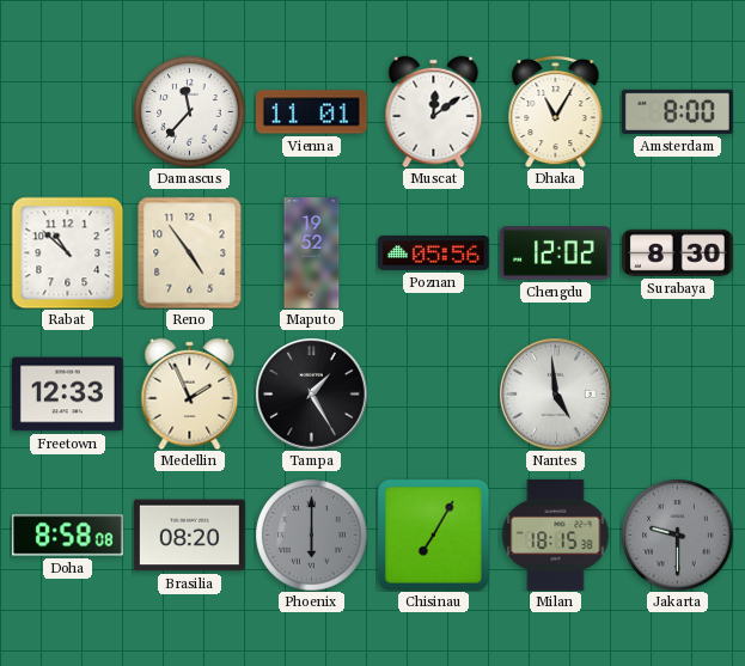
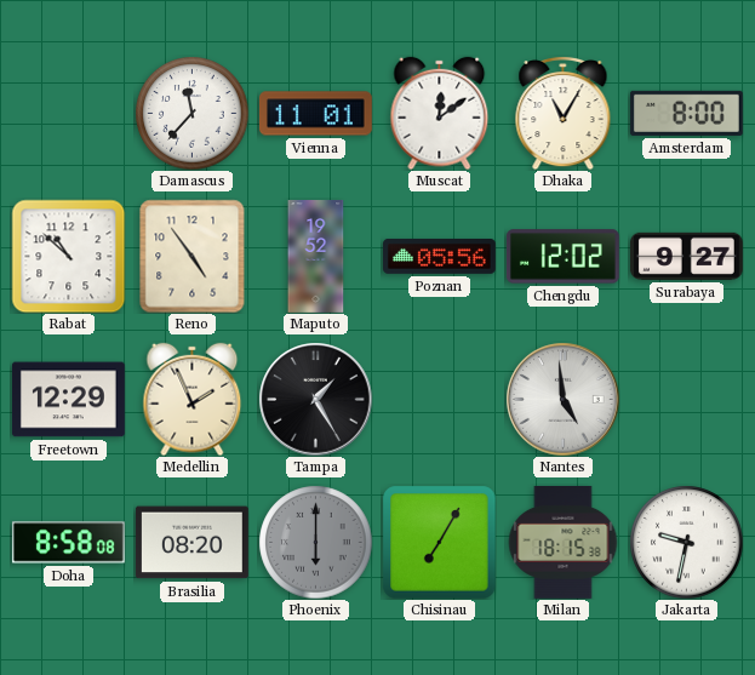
Surabaya: 8:30 -> 9:27 (686, 256)
Freetown: 12:33 -> 12:29 (68, 400)
Jakarta: 9:30 -> 9:32 (686, 542)
Jakarta dial: grey -> white (686, 542)
